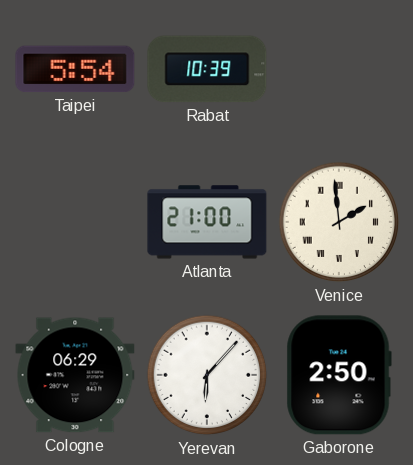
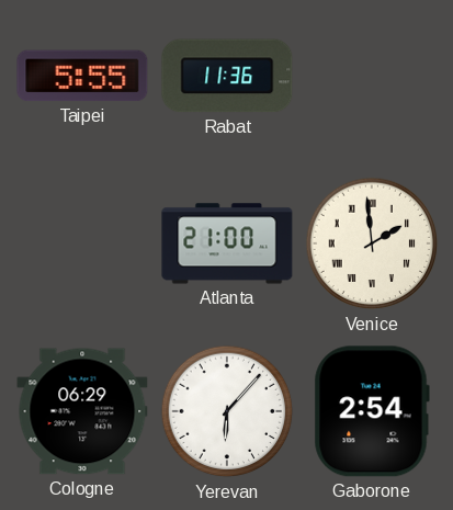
Taipei: 5:54 -> 5:55 (82, 76)
Rabat: 10:39 -> 11:36 (227, 76)
Gaborone: 2:50 -> 2:54 (372, 411)
